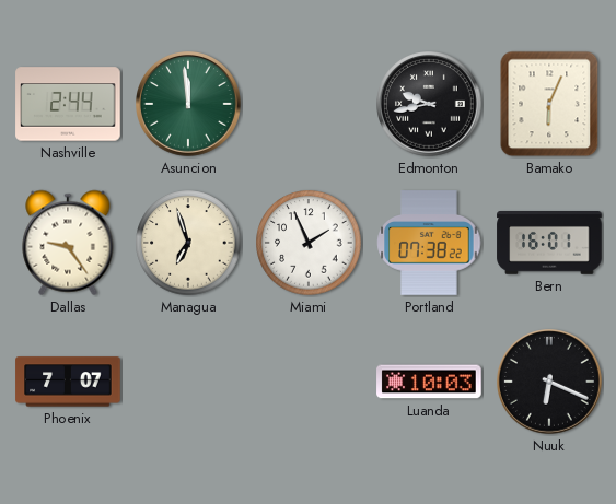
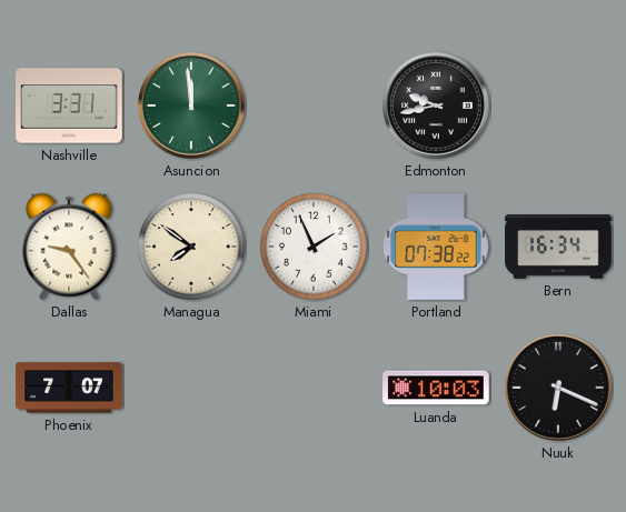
Nashville: 2:44 -> 3:31 (69, 106)
Bamako: 6:04 -> none (549, 104)
Managua: 6:57 -> 7:51 (191, 247)
Bern: 16:01 -> 16:34 (558, 247)
